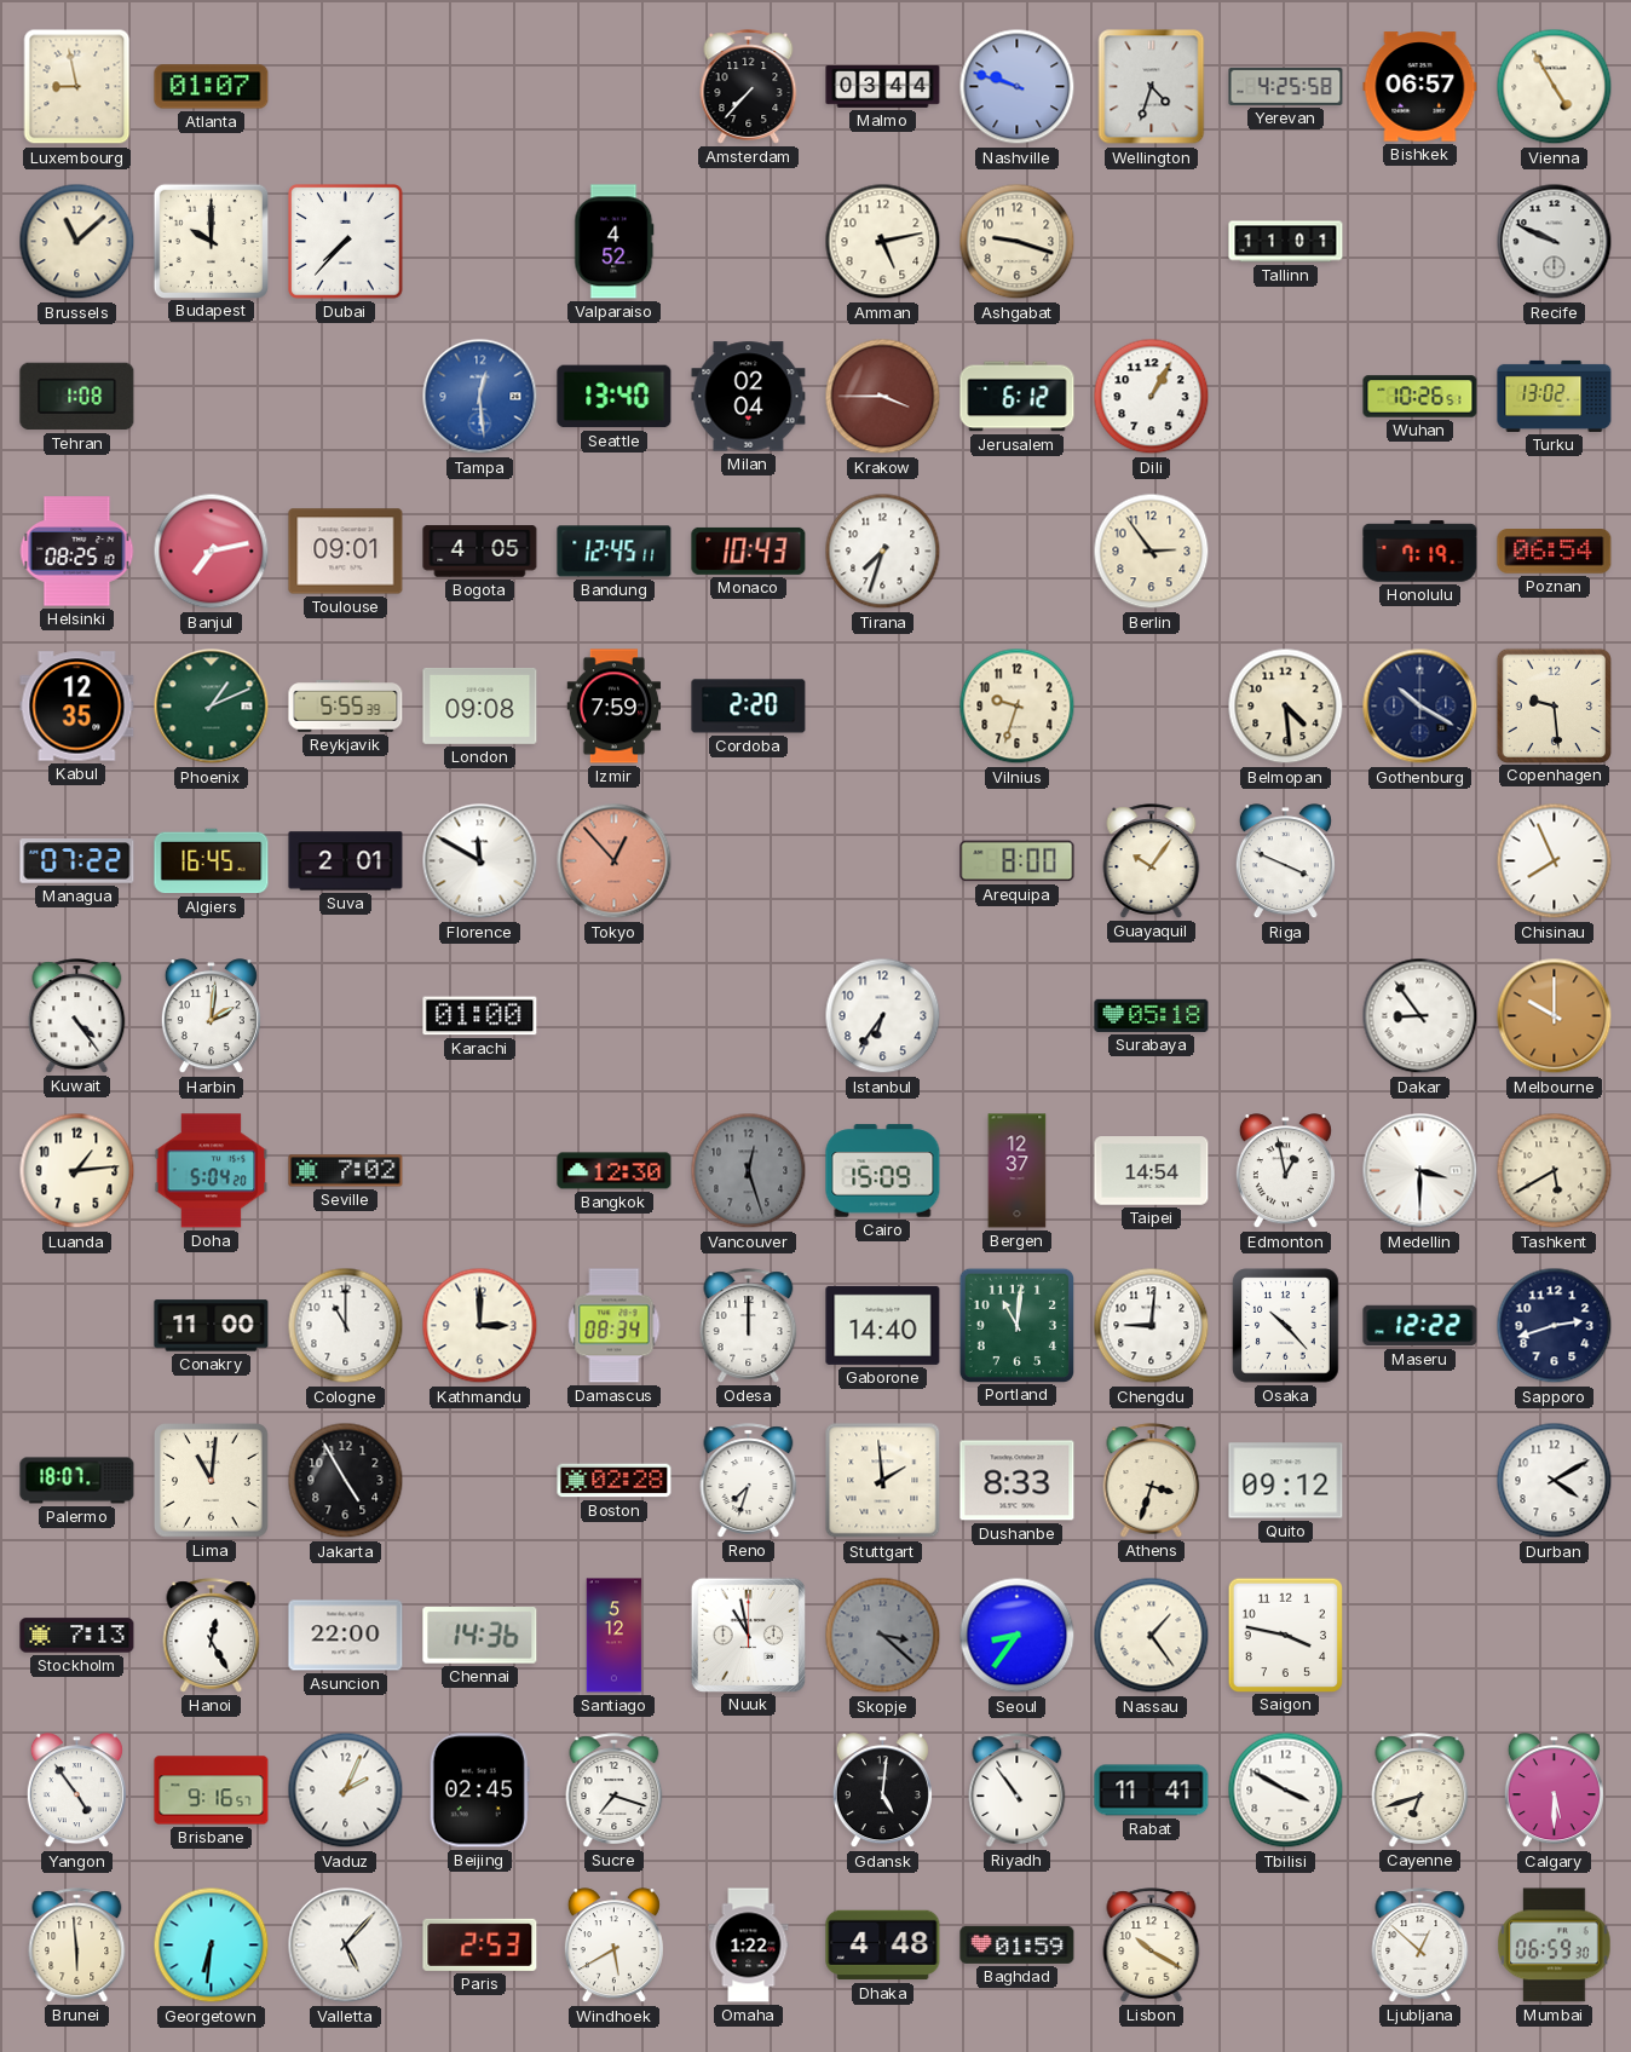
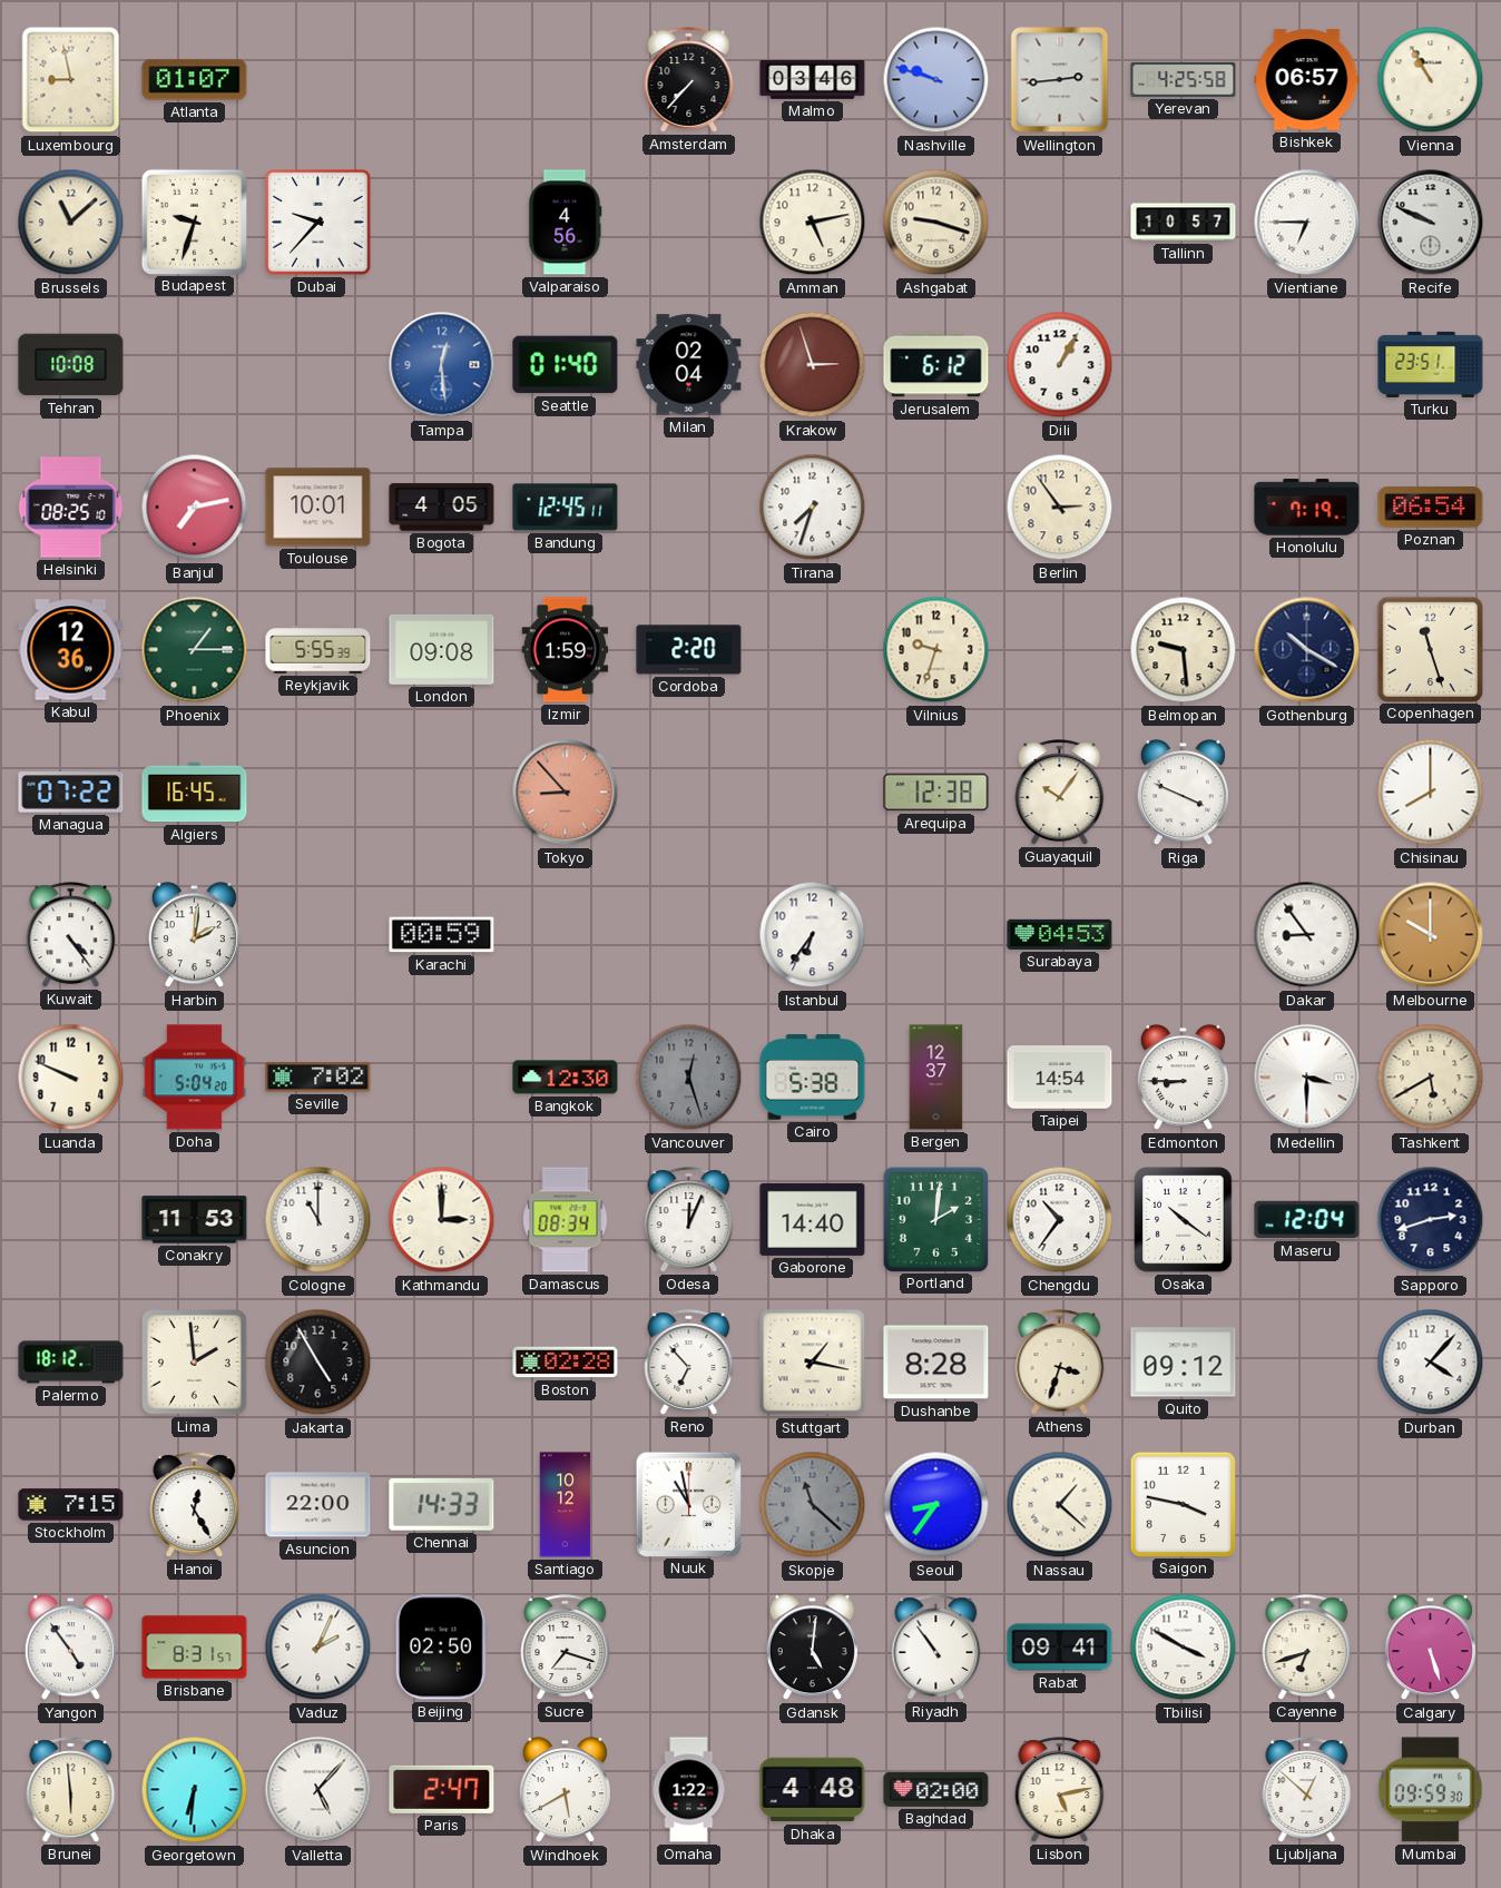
Malmo: 03:44 -> 03:46 (813, 80)
Wellington: 4:33 -> 2:44 (1060, 80)
Vienna: 4:55 -> 10:55 (1431, 80)
Budapest: 10:00 -> 9:33 (194, 222)
Dubai: 7:37 -> 9:37 (318, 223)
Valparaiso: 4:52 -> 4:56 (566, 223)
Tallinn: 11:01 -> 10:57 (1184, 223)
Vientiane: none -> 6:45 (1307, 223)
Tehran: 1:08 -> 10:08 (71, 365)
Seattle: 13:40 -> 01:40 (566, 365)
Krakow: 3:45 -> 2:57 (813, 365)
Wuhan: 10:26 -> none (1420, 397)
Turku: 13:02 -> 23:51 (1431, 364)
Toulouse: 09:01 -> 10:01 (318, 508)
Monaco: 10:43 -> none (749, 551)
Kabul: 12:35 -> 12:36 (71, 650)
Phoenix: 1:11 -> 1:15 (195, 650)
Izmir: 7:59 -> 1:59 (566, 650)
Belmopan: 4:29 -> 9:29 (1184, 650)
Copenhagen: 9:29 -> 11:27 (1430, 649)
Suva: 2:01 -> none (346, 861)
Florence: 11:50 -> none (480, 861)
Tokyo: 12:53 -> 8:53 (566, 793)
Arequipa: 8:00 -> 12:38 (936, 793)
Chisinau: 7:56 -> 8:00 (1431, 793)
Karachi: 01:00 -> 00:59 (442, 935)
Surabaya: 05:18 -> 04:53 (1060, 934)
Luanda: 1:14 -> 9:49 (71, 1078)
Cairo: 15:09 -> 5:38 (813, 1078)
Edmonton: 12:58 -> 8:45 (1183, 1078)
Conakry: 11:00 -> 11:53 (195, 1220)
Odesa: 12:00 -> 12:04 (689, 1220)
Portland: 11:01 -> 2:01 (935, 1219)
Chengdu: 9:01 -> 10:36 (1060, 1220)
Osaka: 10:23 -> 10:21 (1184, 1220)
Maseru: 12:22 -> 12:04 (1307, 1220)
Palermo: 18:07 -> 18:12 (71, 1363)
Lima: 11:01 -> 1:59 (195, 1363)
Reno: 7:33 -> 6:53 (689, 1363)
Stuttgart: 1:59 -> 1:17 (813, 1363)
Dushanbe: 8:33 -> 8:28 (936, 1363)
Durban: 4:10 -> 4:07 (1431, 1363)
Stockholm: 7:13 -> 7:15 (71, 1505)
Chennai: 14:36 -> 14:33 (442, 1505)
Santiago: 5:12 -> 10:12 (566, 1505)
Skopje: 3:22 -> 11:22 (813, 1505)
Nassau: 1:24 -> 1:22 (1060, 1505)
Brisbane: 9:16 -> 8:31 (195, 1648)
Beijing: 02:45 -> 02:50 (441, 1648)
Rabat: 11:41 -> 09:41 (1060, 1648)
Calgary: 5:30 -> 5:27 (1430, 1648)
Paris: 2:53 -> 2:47 (442, 1789)
Baghdad: 01:59 -> 02:00 (936, 1789)
Lisbon: 10:20 -> 5:13 (1060, 1790)
Mumbai: 06:59 -> 09:59 (1431, 1790)
